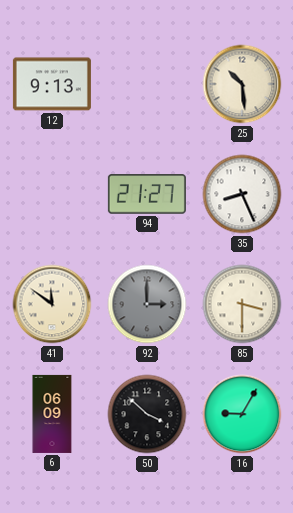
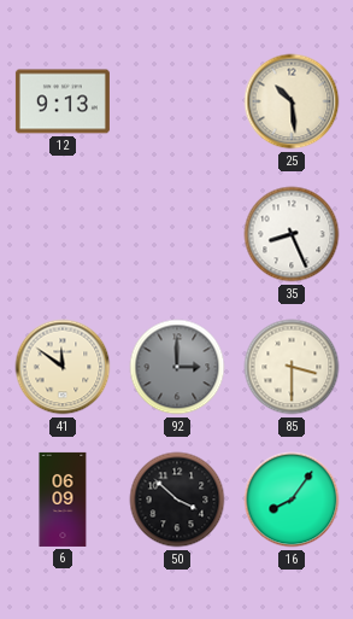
94: 21:27 -> none (147, 194)
16: 9:05 -> 8:06 (292, 500)
